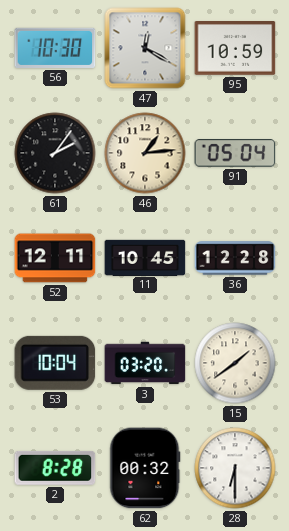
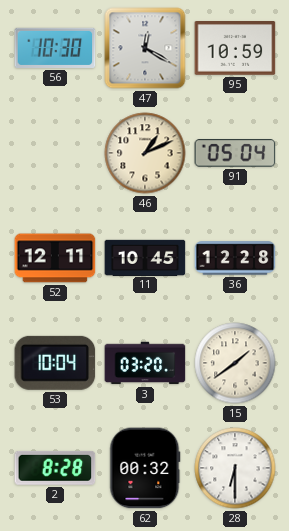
61: 2:06 -> none (55, 153)
46: 1:14 -> 1:11 (145, 153)
